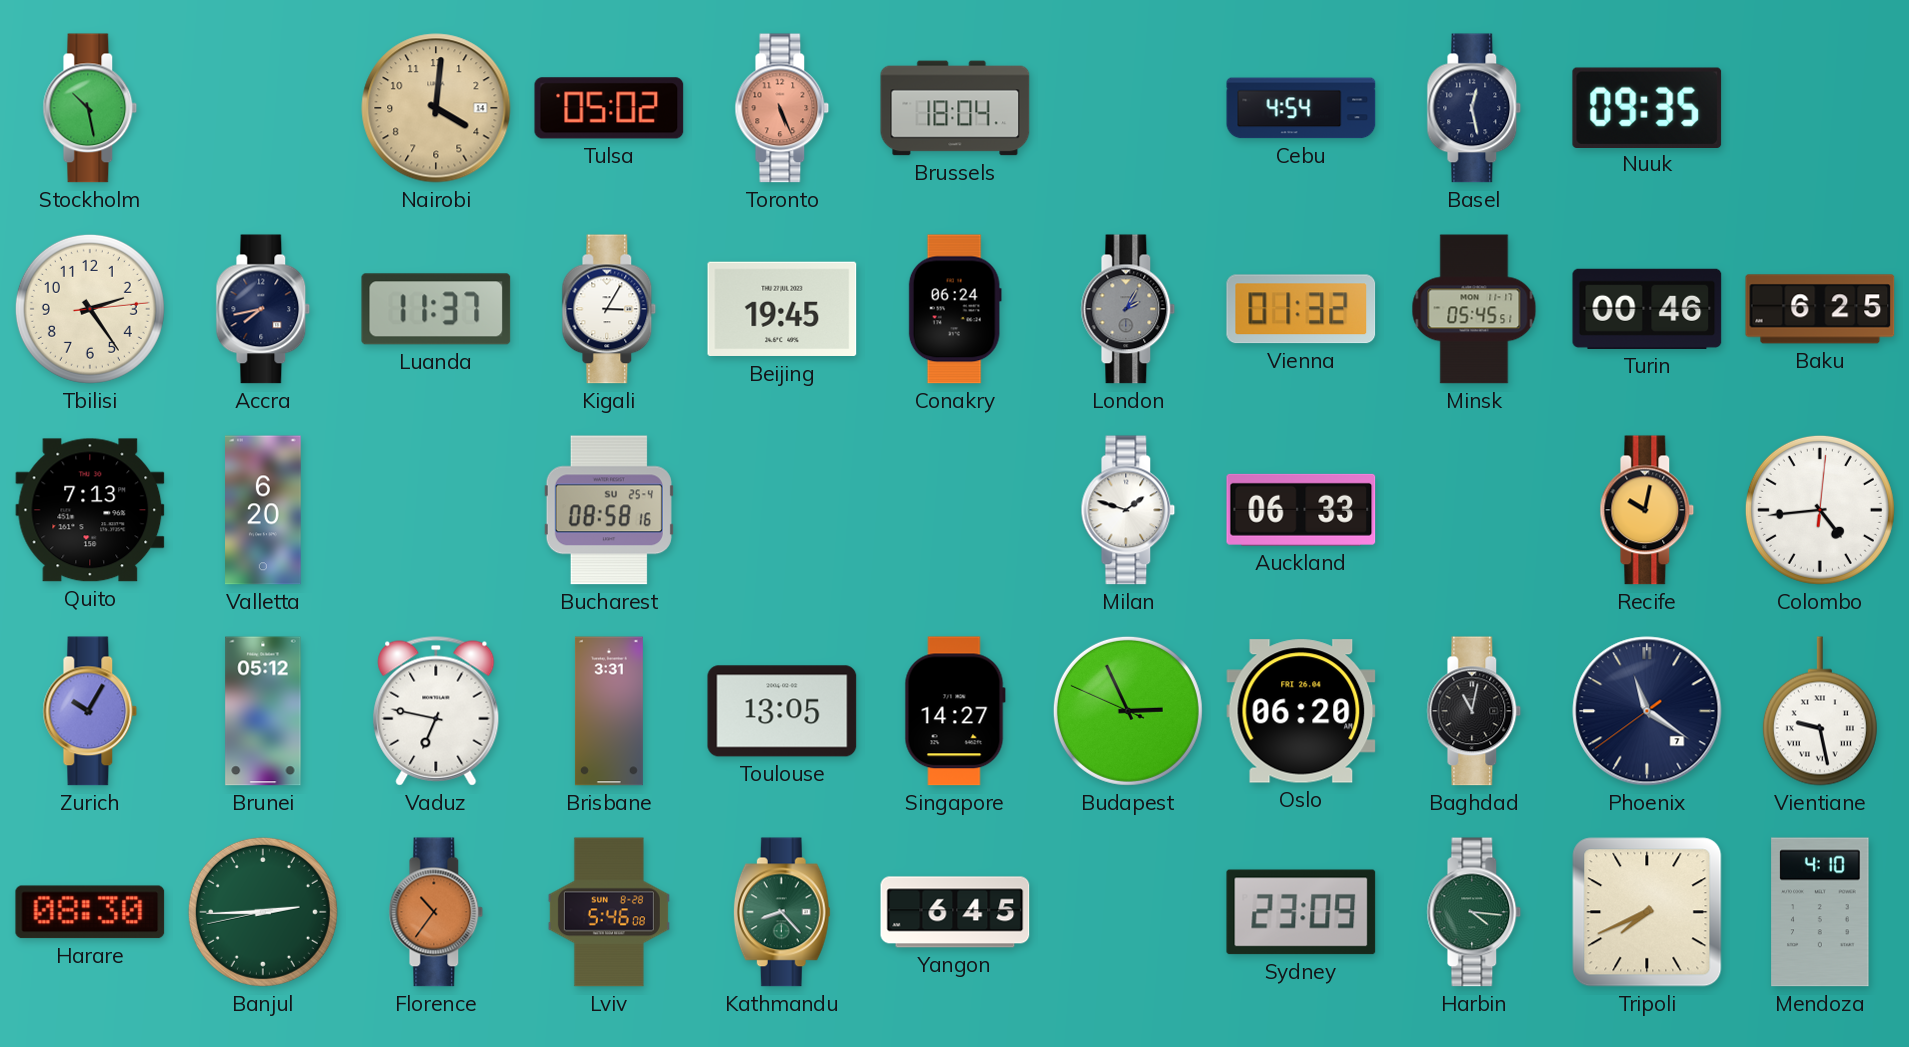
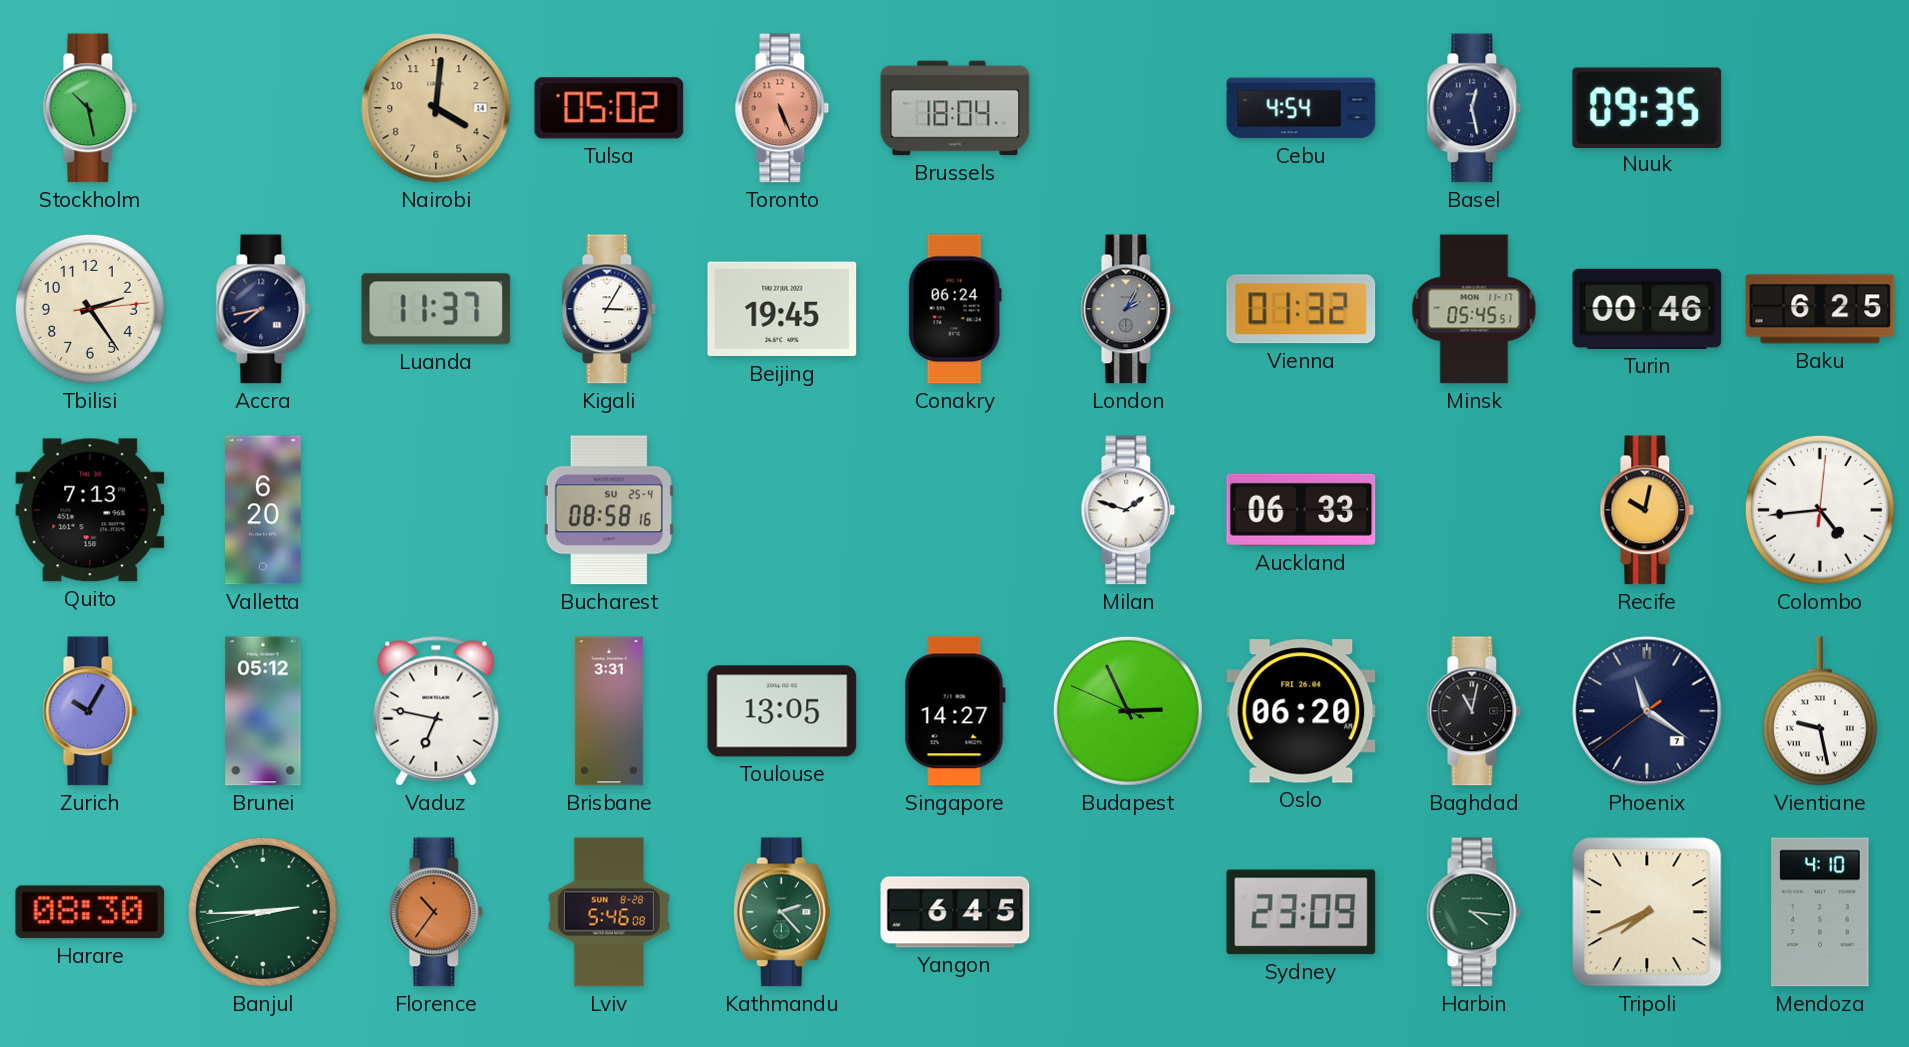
Kathmandu: 8:23 -> 2:23 (782, 912)
